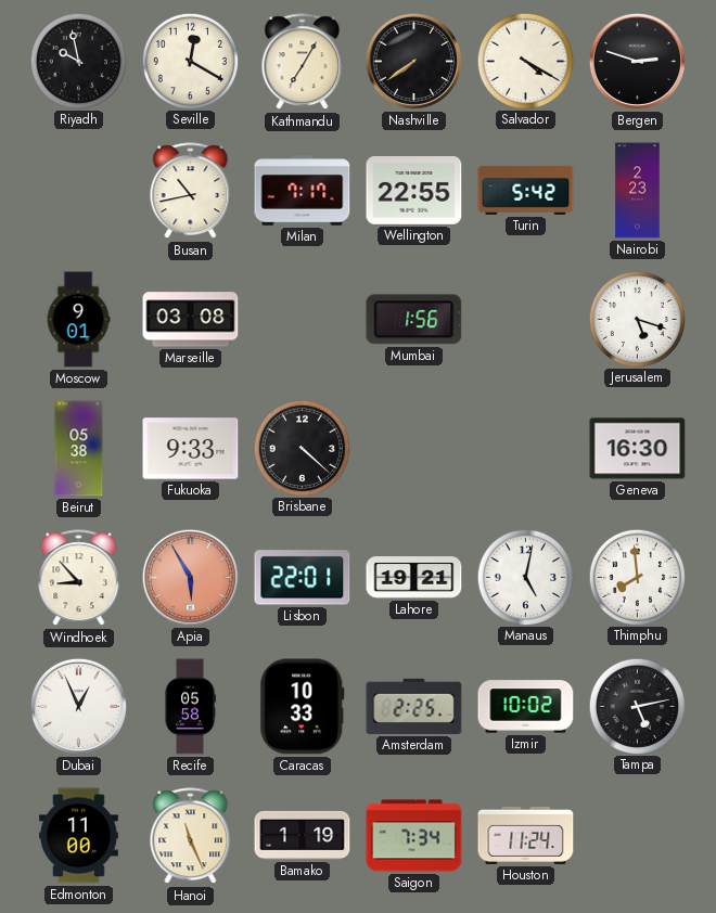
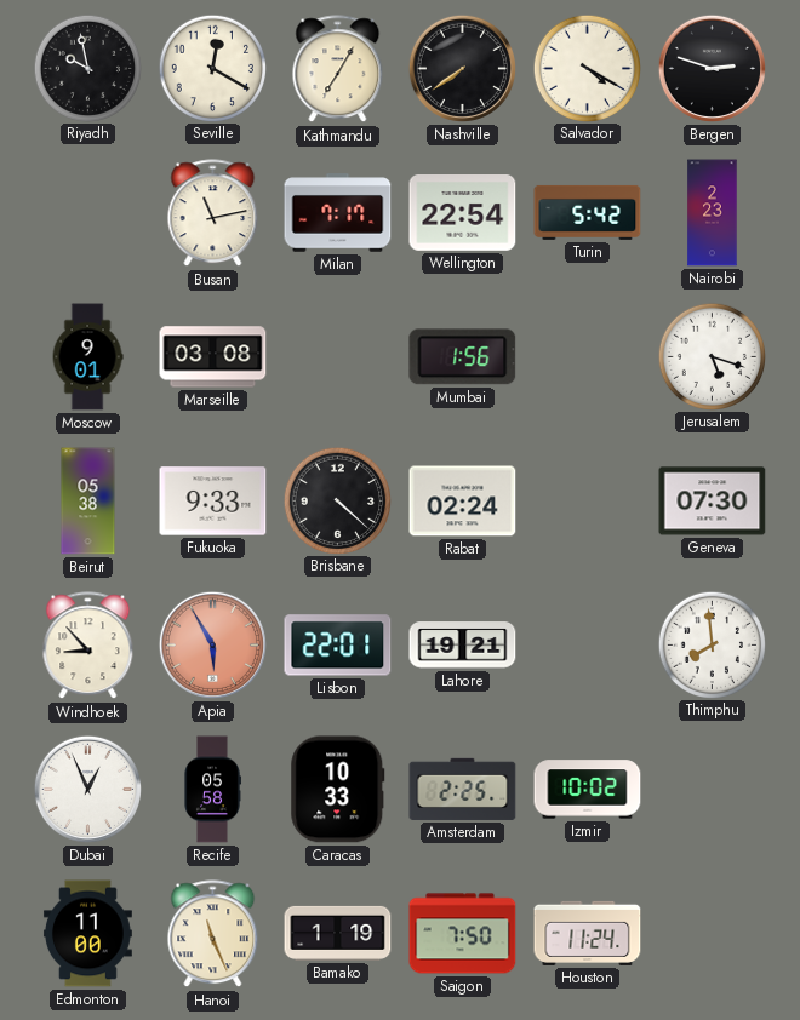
Busan: 10:43 -> 11:13 (213, 213)
Wellington: 22:55 -> 22:54 (463, 213)
Rabat: none -> 02:24 (463, 502)
Geneva: 16:30 -> 07:30 (713, 502)
Manaus: 5:02 -> none (525, 577)
Tampa: 5:13 -> none (637, 706)
Saigon: 7:34 -> 7:50 (463, 934)
